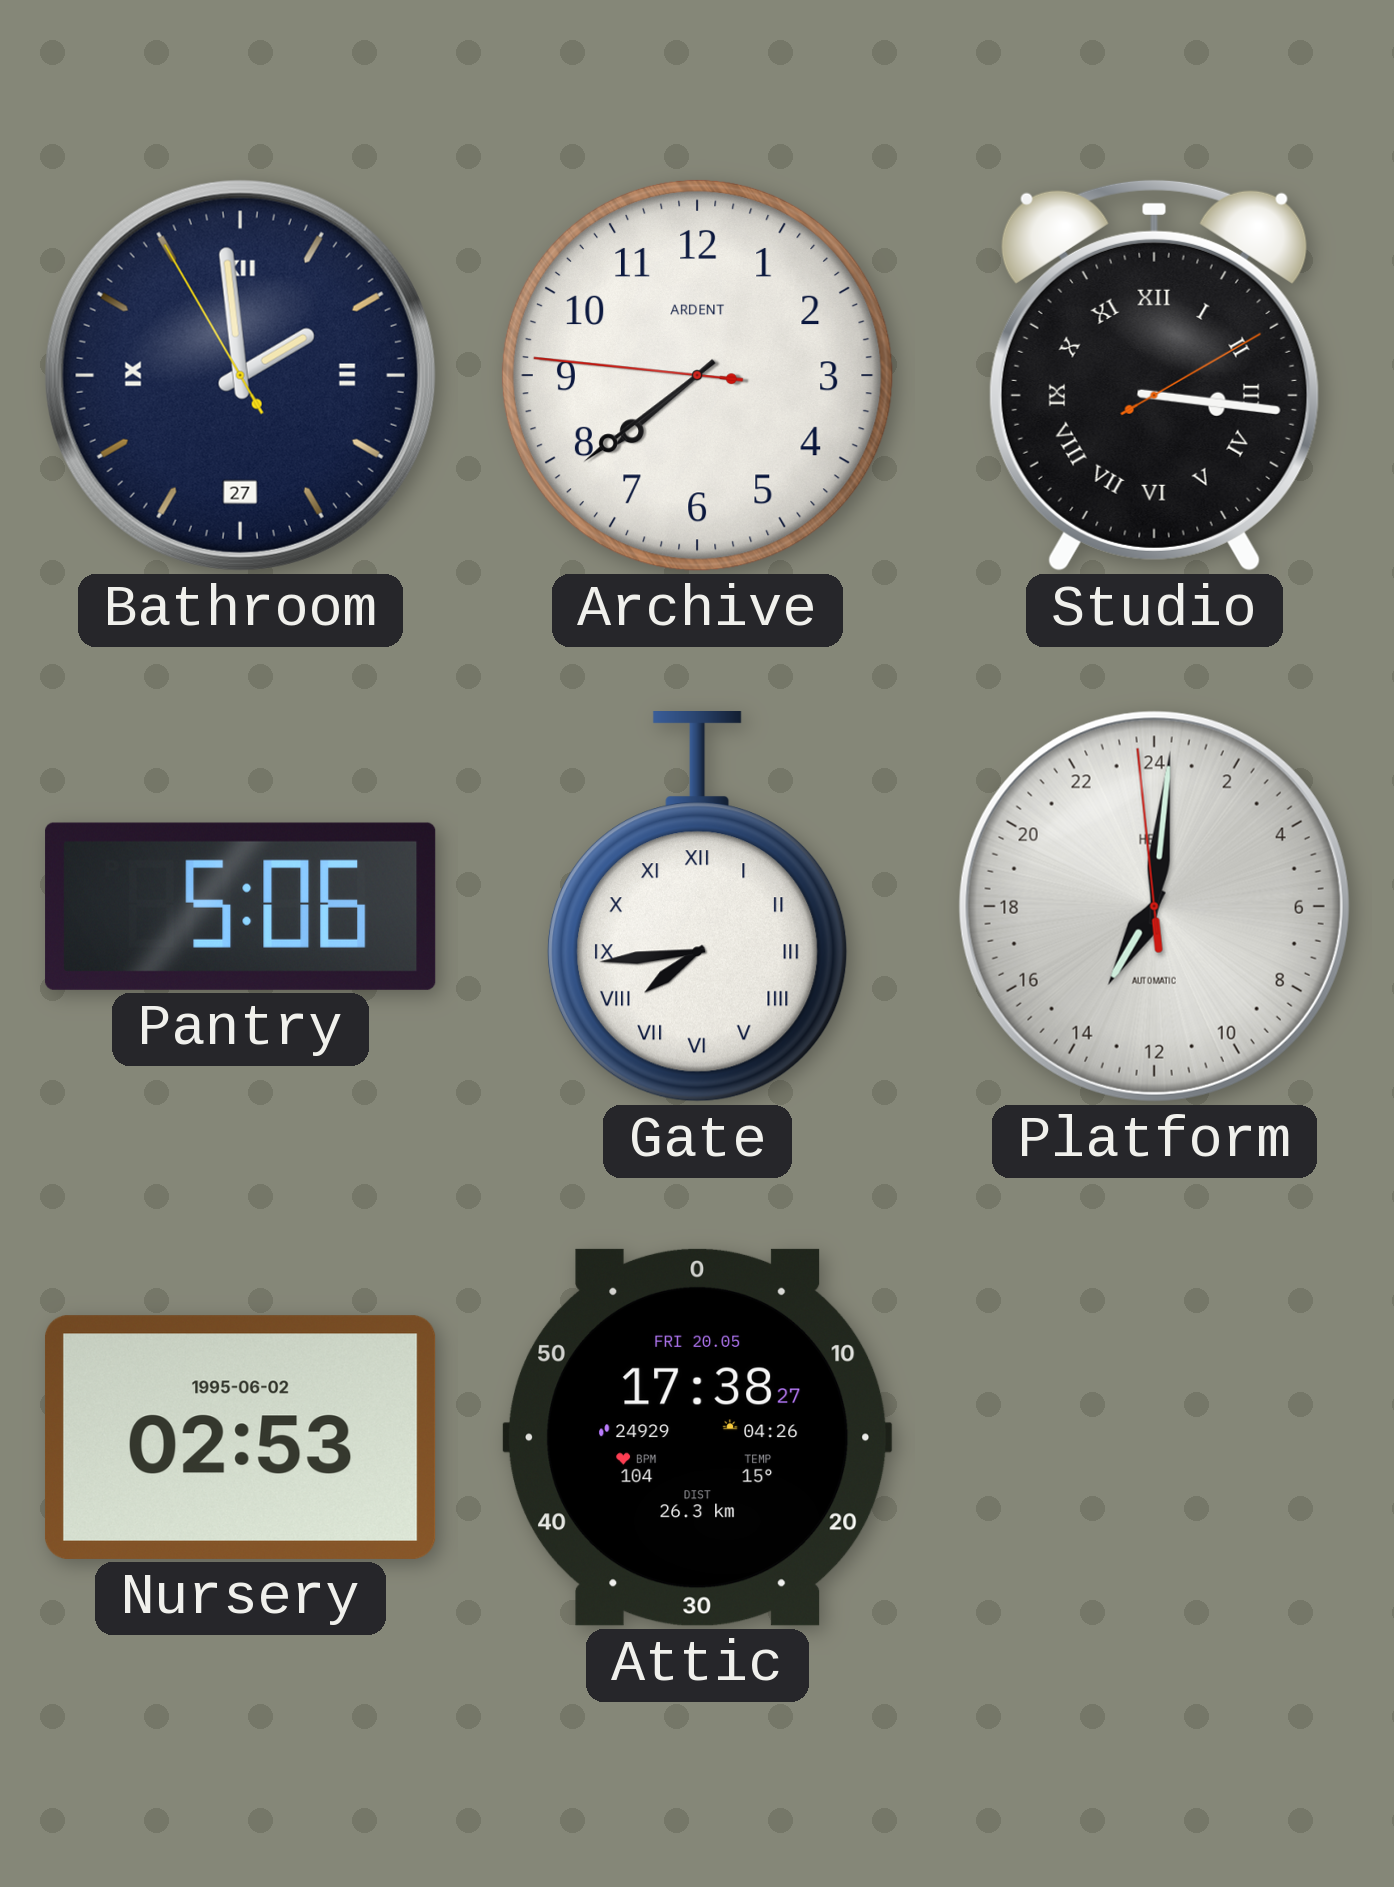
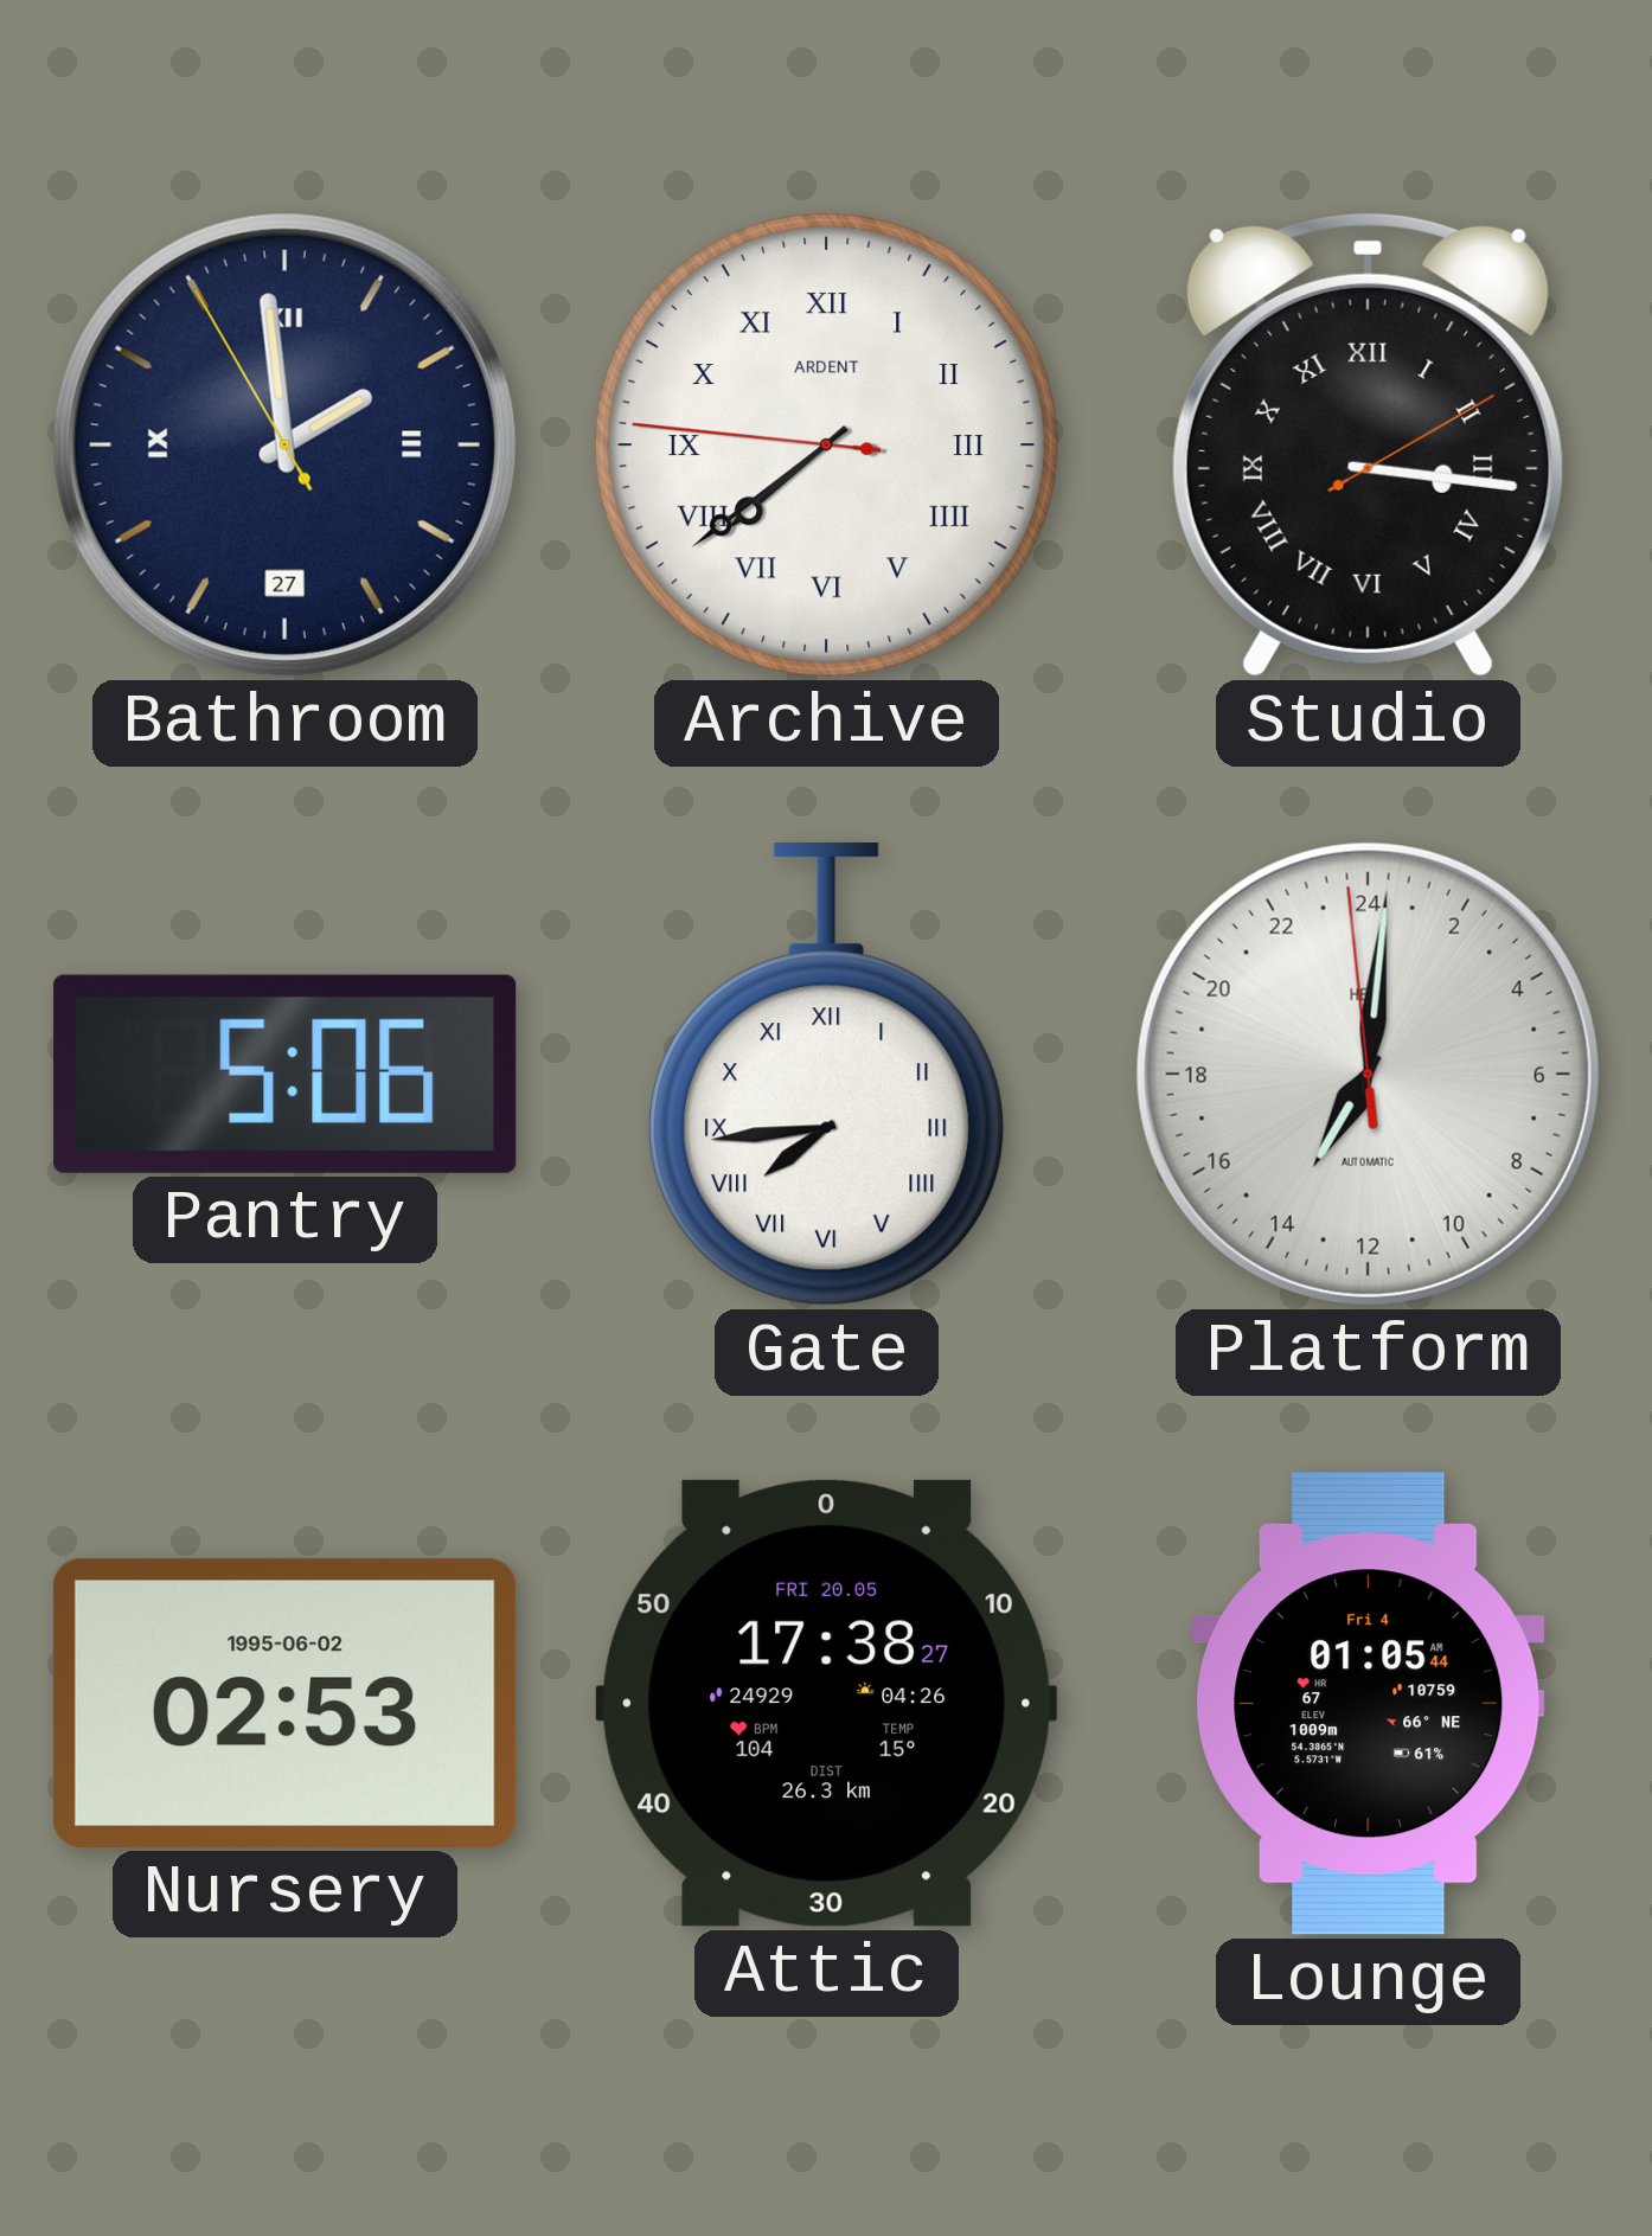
Archive numerals: Arabic -> Roman (826, 444)
Lounge: none -> 01:05 (1369, 1704)
